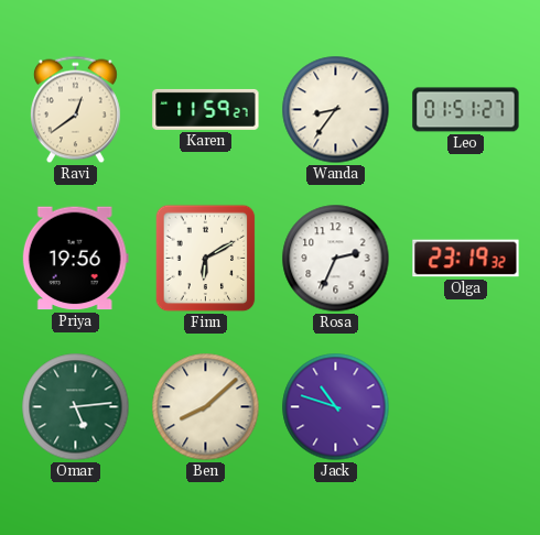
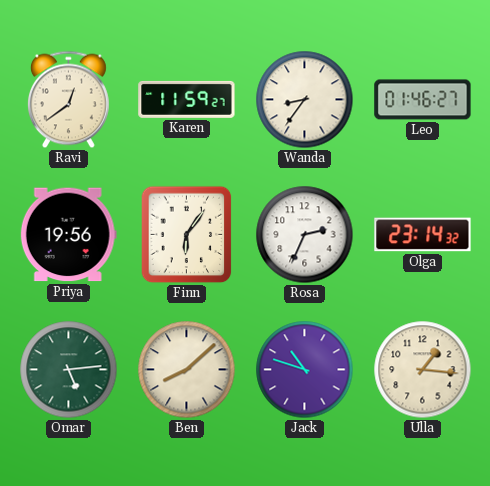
Leo: 01:51 -> 01:46 (423, 100)
Finn: 6:10 -> 6:06 (187, 235)
Olga: 23:19 -> 23:14 (423, 235)
Ulla: none -> 1:16 (423, 370)
